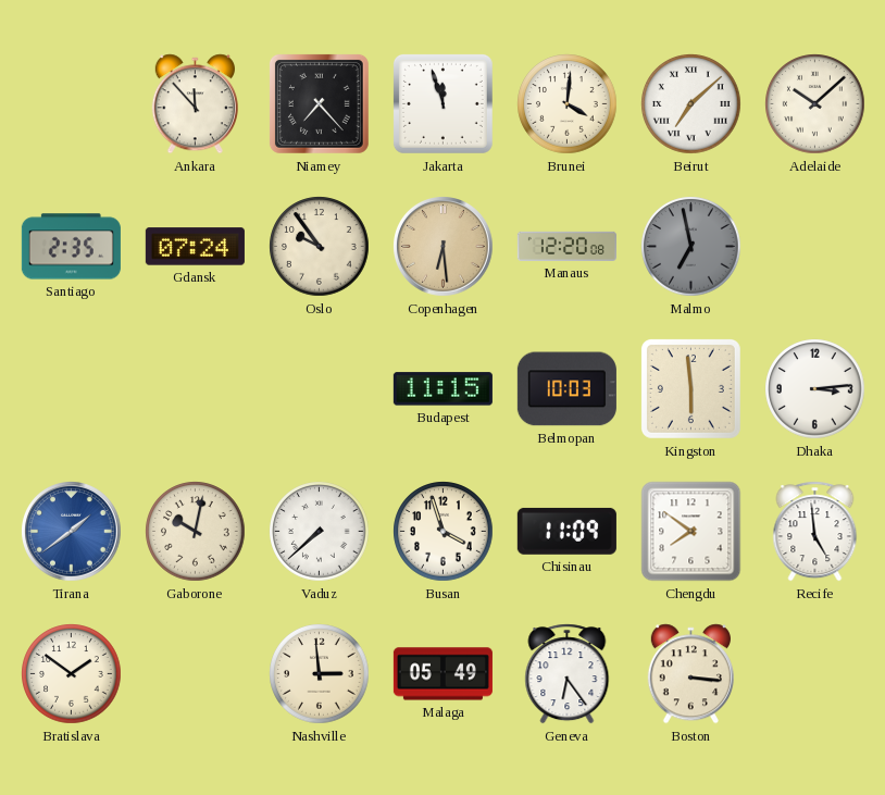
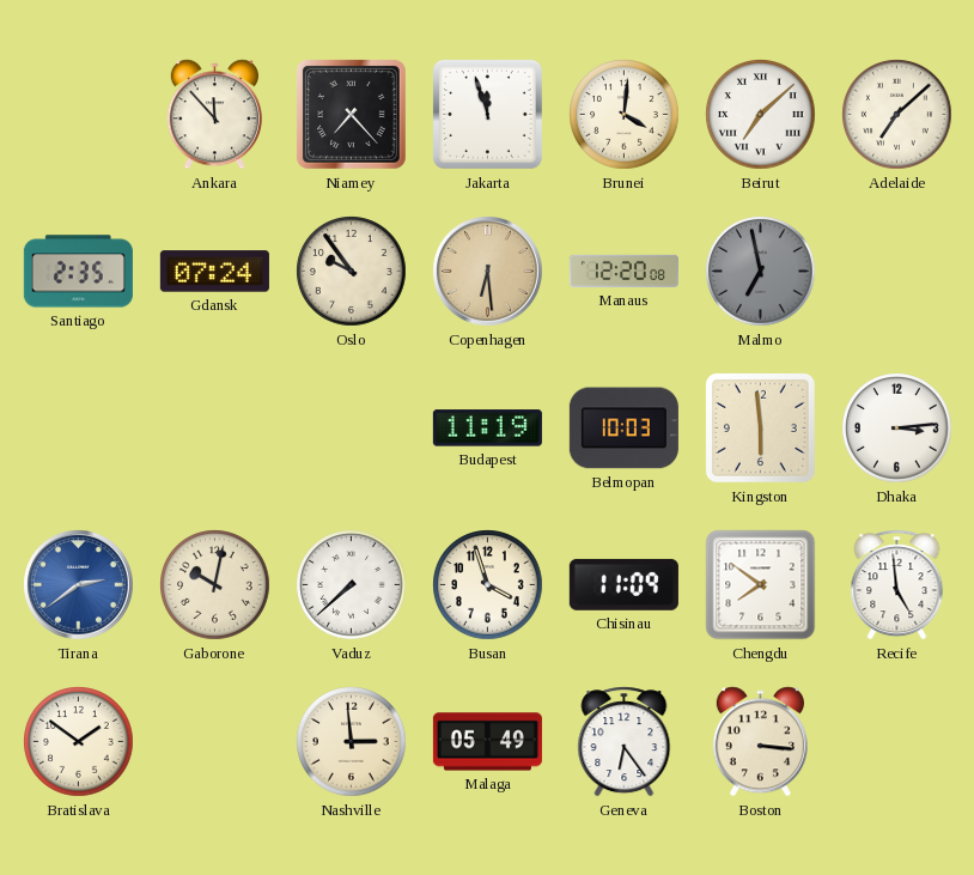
Adelaide: 10:08 -> 7:08 (897, 115)
Budapest: 11:15 -> 11:19 (487, 429)
Tirana: 1:39 -> 2:39 (79, 585)
